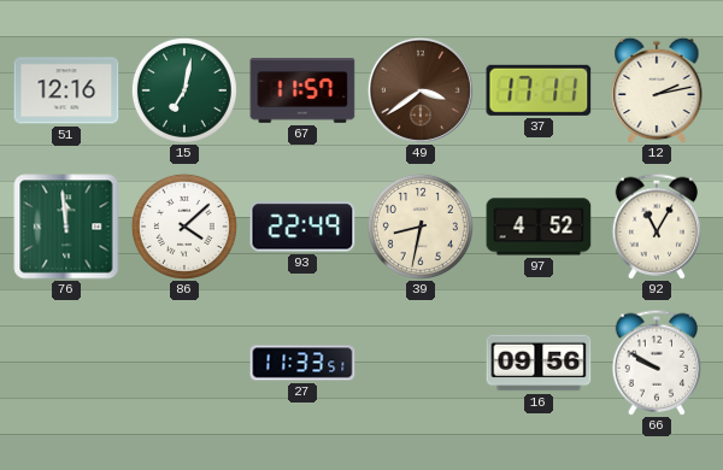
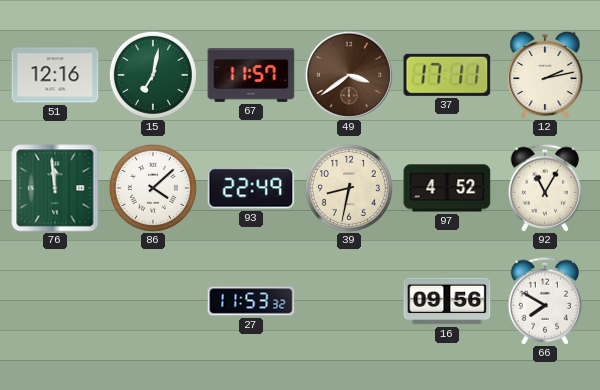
27: 11:33 -> 11:53 (251, 301)
66: 9:50 -> 7:50 (544, 301)
